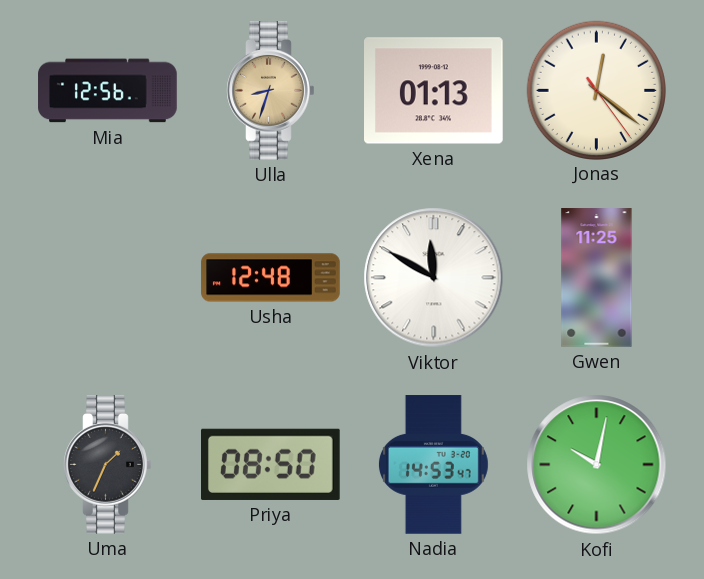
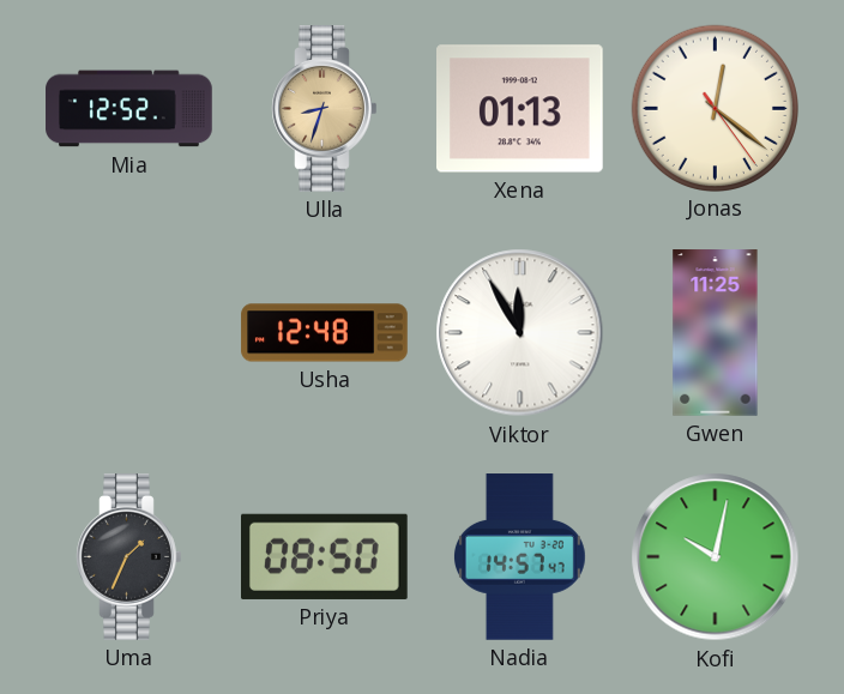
Mia: 12:56 -> 12:52 (129, 109)
Viktor: 11:50 -> 11:55 (520, 333)
Nadia: 14:53 -> 14:57 (519, 557)
